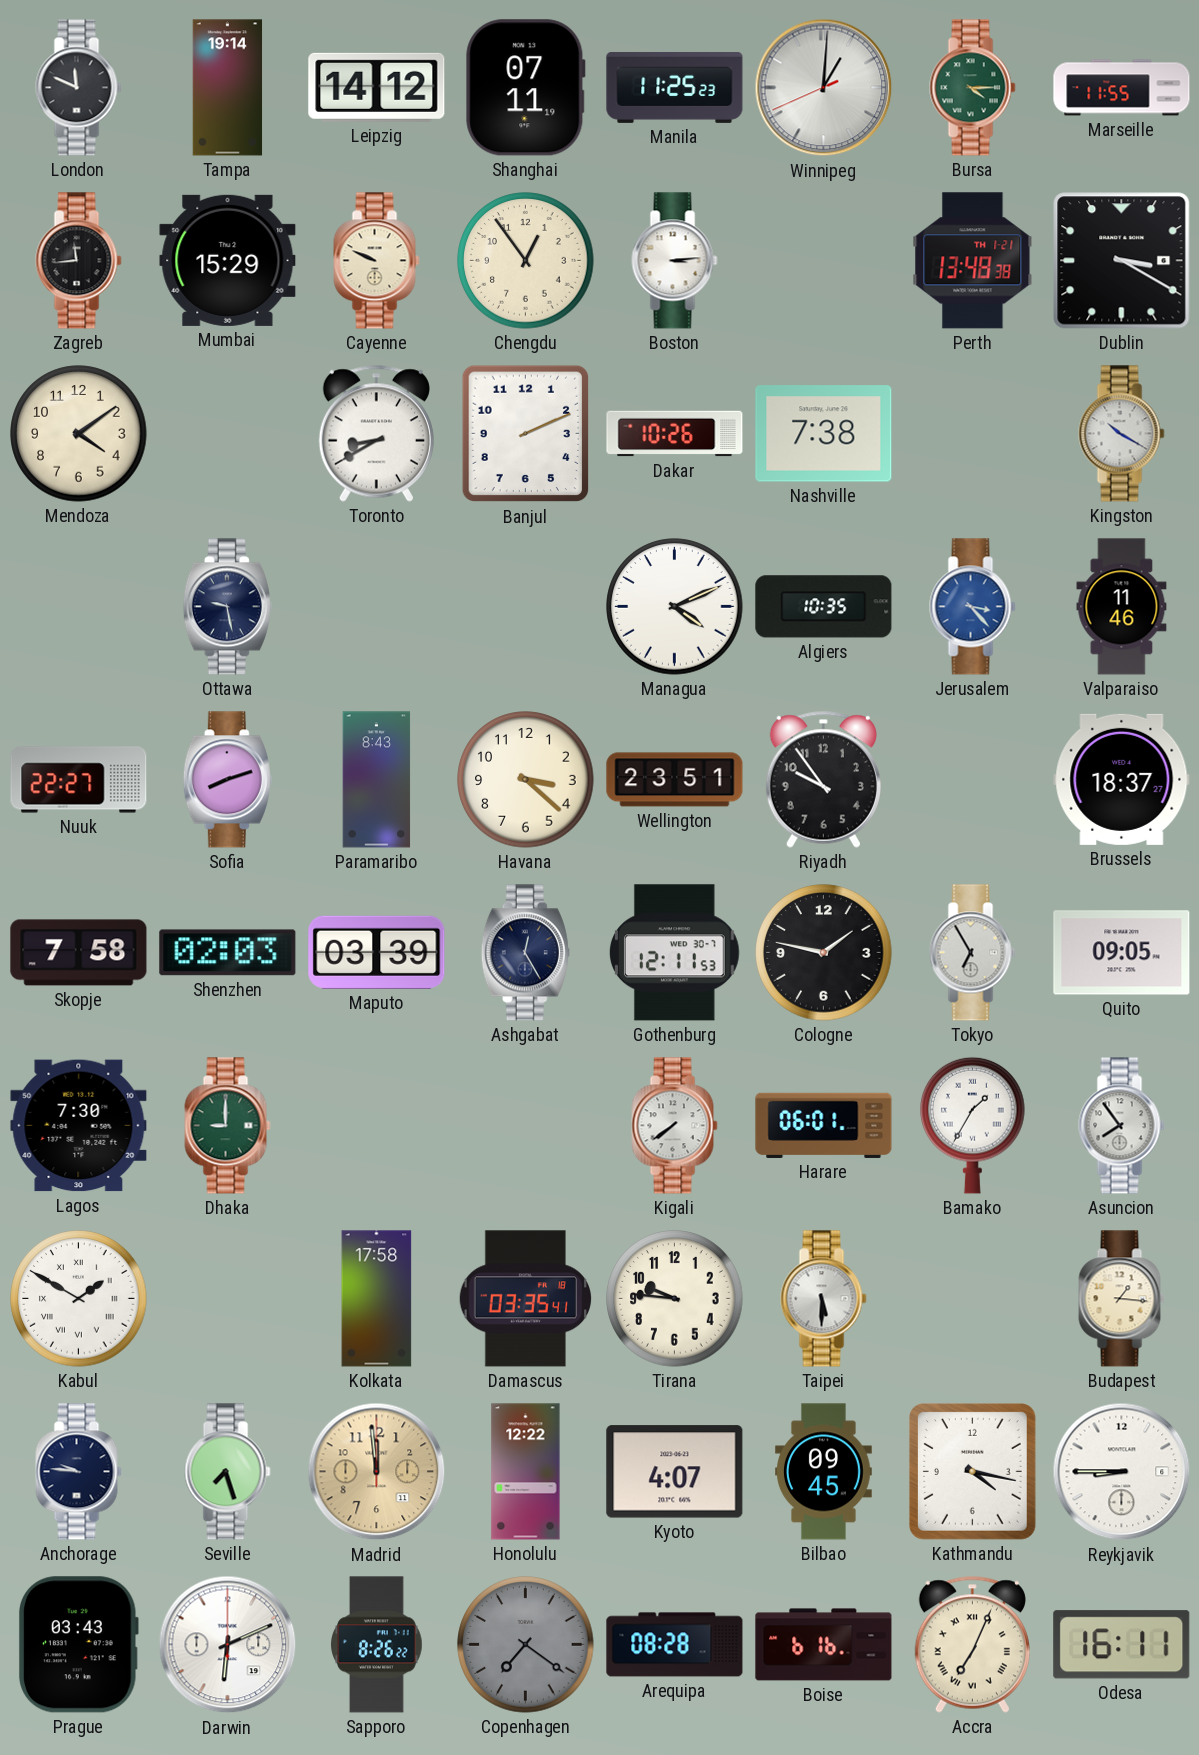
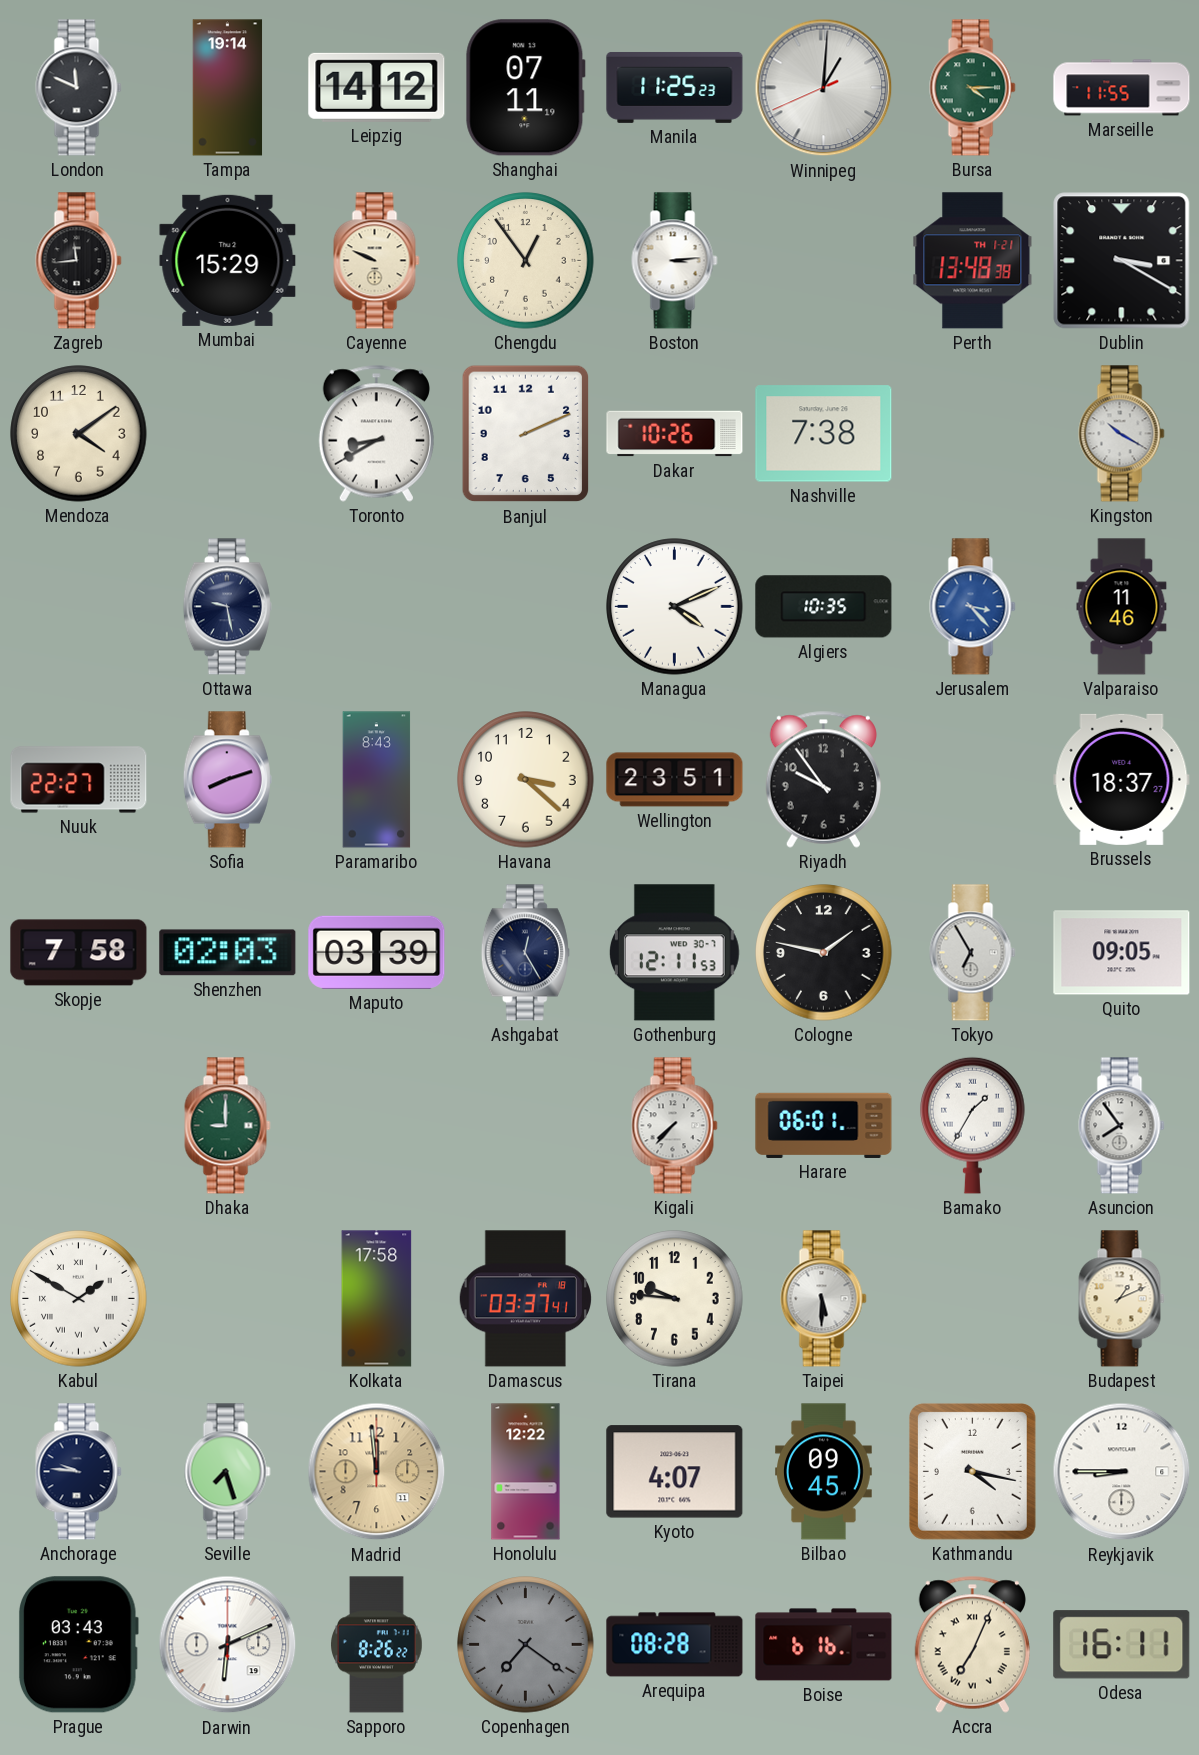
Lagos: 7:30 -> none (79, 1126)
Kigali: 7:39 -> 7:37 (675, 1126)
Damascus: 03:35 -> 03:37 (526, 1299)
Budapest: 1:16 -> 1:11 (1122, 1299)
